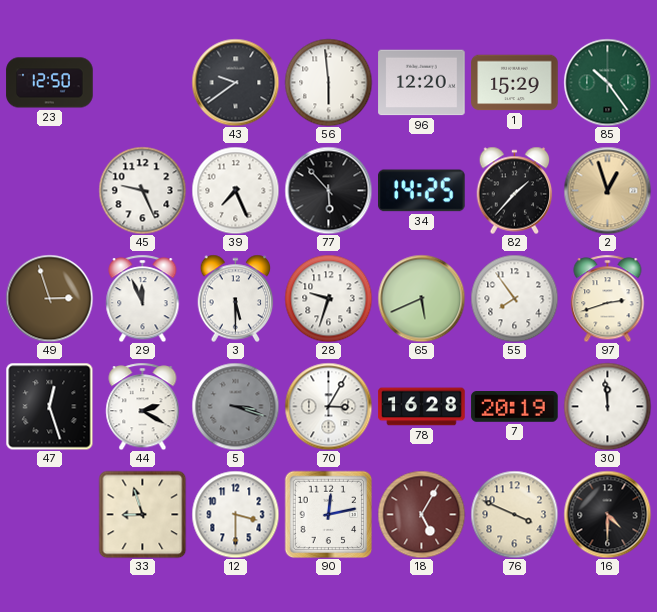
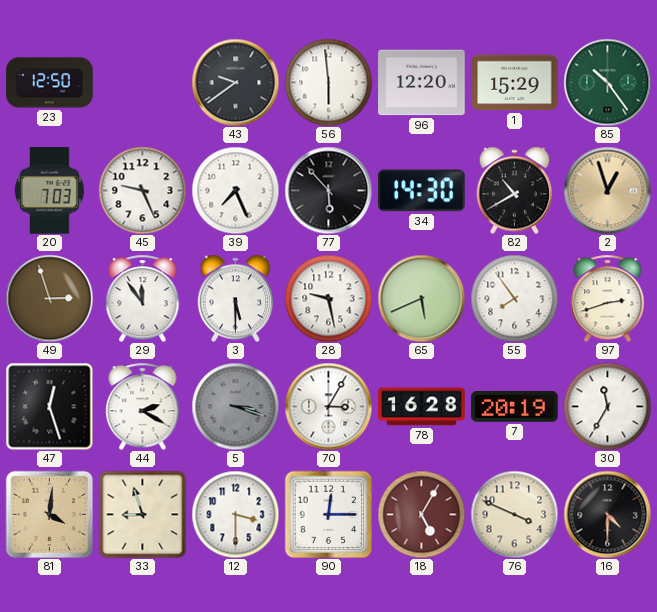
20: none -> 7:03 (49, 191)
34: 14:25 -> 14:30 (422, 191)
82: 1:37 -> 10:40 (515, 190)
29: 11:56 -> 11:54 (143, 298)
28: 9:33 -> 9:28 (328, 298)
30: 11:59 -> 11:35 (607, 406)
81: none -> 4:01 (49, 514)
90: 12:13 -> 12:15 (328, 514)
